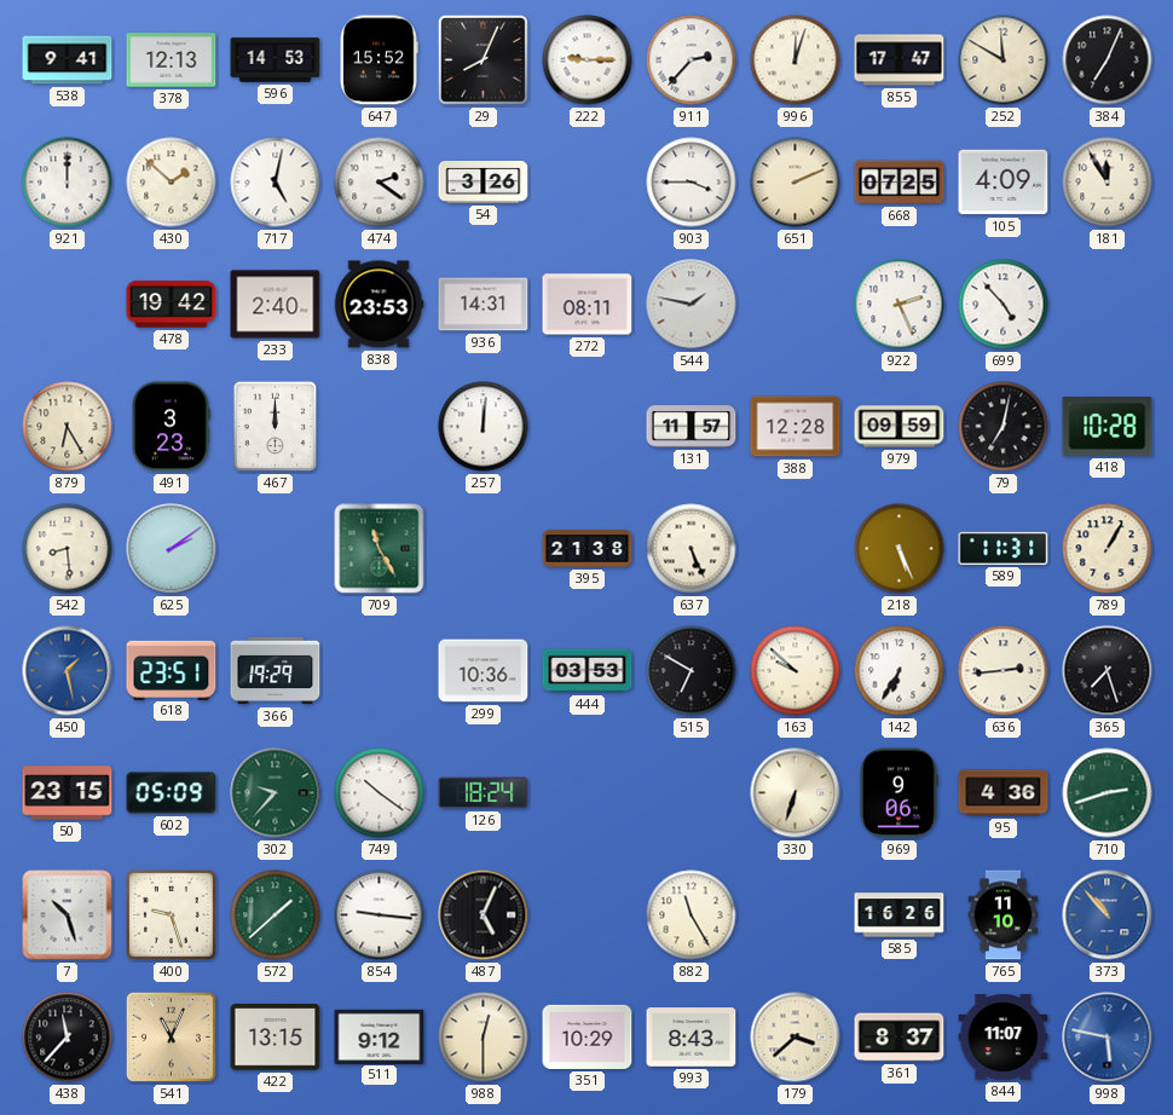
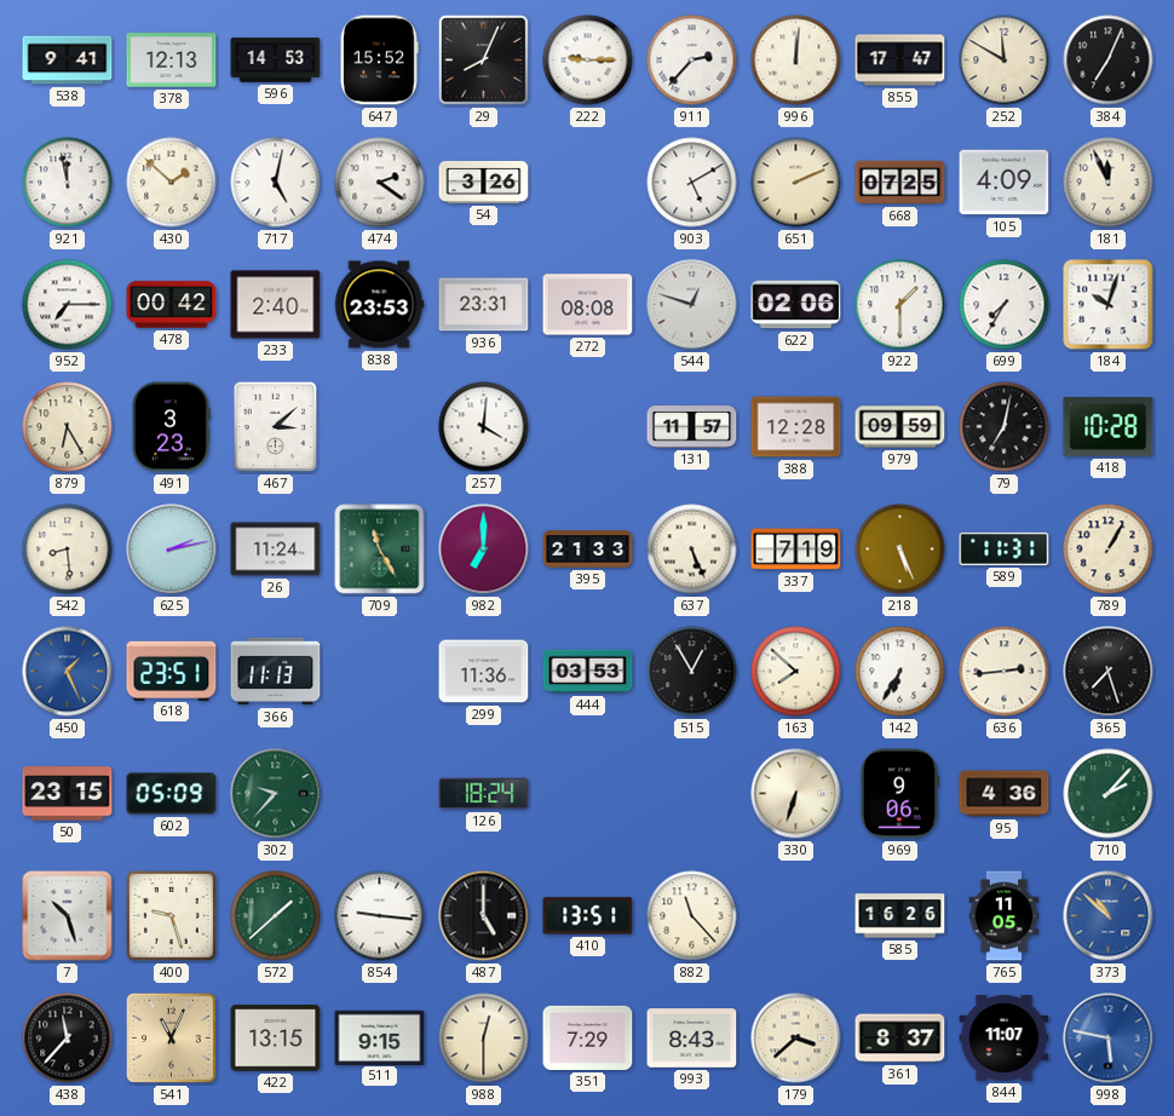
996: 12:03 -> 12:01 (796, 61)
921: 12:00 -> 11:58 (68, 183)
903: 3:45 -> 5:10 (692, 183)
181: 11:55 -> 11:56 (1109, 183)
952: none -> 7:15 (68, 305)
478: 19:42 -> 00:42 (172, 305)
936: 14:31 -> 23:31 (484, 305)
272: 08:11 -> 08:08 (588, 305)
544: 1:47 -> 12:48 (692, 305)
622: none -> 02:06 (796, 305)
922: 2:26 -> 1:30 (900, 305)
699: 4:53 -> 7:35 (1005, 305)
184: none -> 10:03 (1109, 305)
467: 12:00 -> 3:08 (276, 427)
257: 12:01 -> 4:01 (484, 427)
625: 2:09 -> 2:13 (172, 550)
26: none -> 11:24 (276, 550)
982: none -> 7:00 (484, 550)
395: 21:38 -> 21:33 (588, 550)
337: none -> 7:19 (796, 550)
450: 1:28 -> 1:26 (68, 672)
366: 19:29 -> 11:13 (276, 672)
299: 10:36 -> 11:36 (484, 672)
515: 6:50 -> 12:55 (692, 672)
163: 9:52 -> 7:52 (796, 672)
749: 10:21 -> none (380, 793)
710: 2:42 -> 2:07 (1109, 794)
487: 5:04 -> 5:00 (484, 916)
410: none -> 13:51 (588, 916)
882: 11:25 -> 11:23 (692, 916)
765: 11:10 -> 11:05 (1005, 916)
373: 10:53 -> 10:52 (1109, 916)
511: 9:12 -> 9:15 (380, 1037)
351: 10:29 -> 7:29 (588, 1037)
